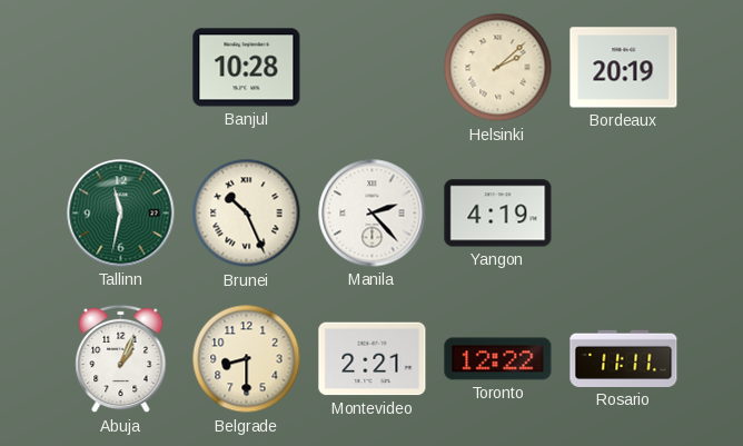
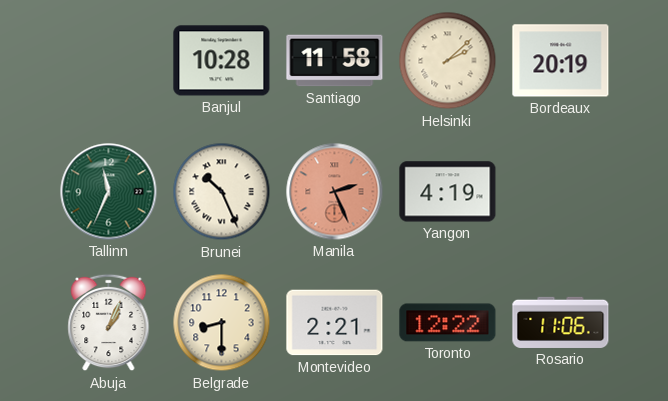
Santiago: none -> 11:58 (335, 61)
Tallinn: 11:32 -> 11:34 (109, 192)
Manila: 2:23 -> 2:26 (335, 192)
Manila dial: white -> salmon (335, 192)
Rosario: 11:11 -> 11:06 (561, 322)
